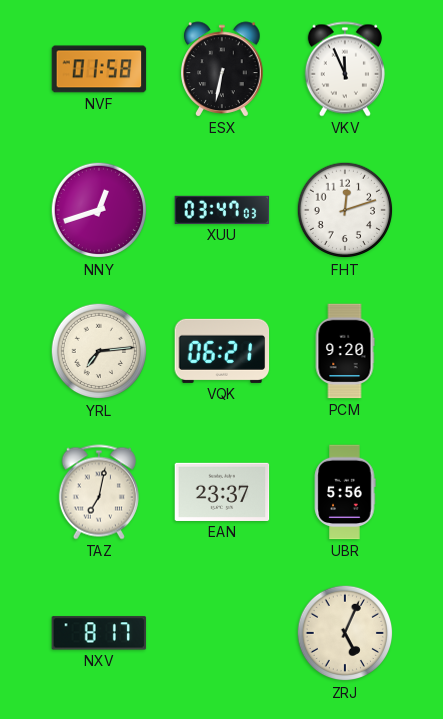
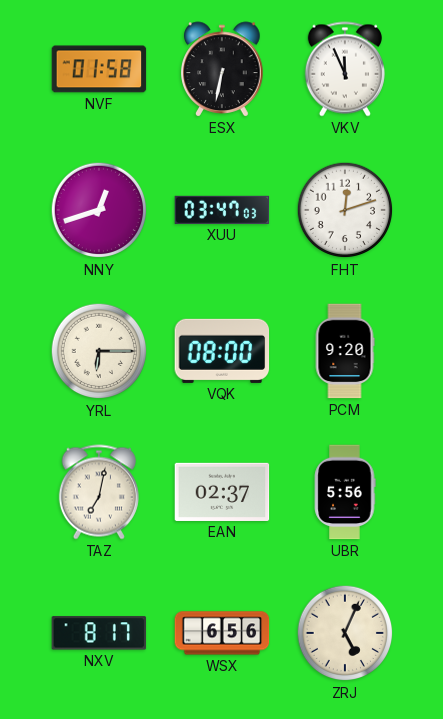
YRL: 7:14 -> 6:15 (99, 351)
VQK: 06:21 -> 08:00 (222, 351)
EAN: 23:37 -> 02:37 (222, 492)
WSX: none -> 6:56 (222, 633)
